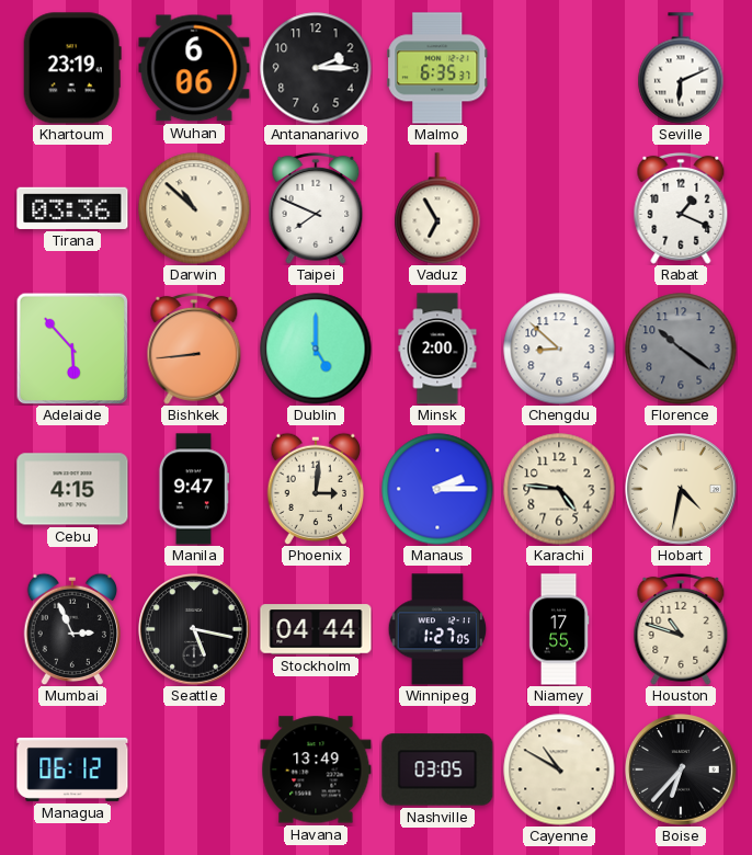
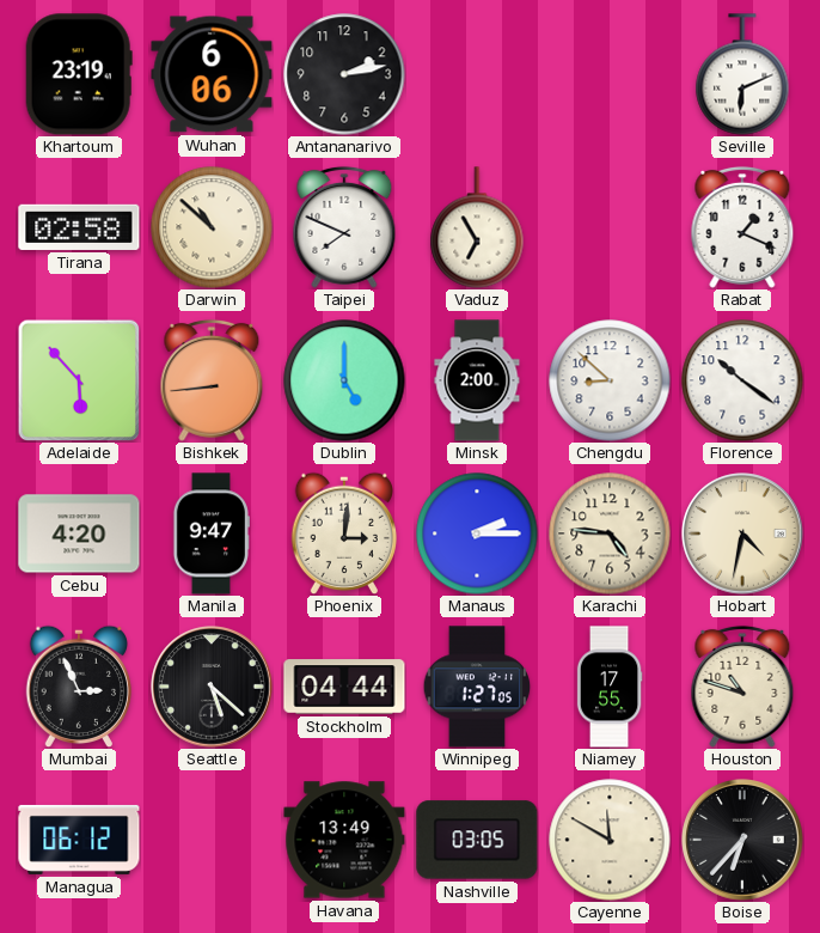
Antananarivo: 2:15 -> 2:13 (344, 74)
Malmo: 6:35 -> none (437, 68)
Tirana: 03:36 -> 02:58 (79, 227)
Florence dial: grey -> white (742, 380)
Cebu: 4:15 -> 4:20 (79, 533)
Seattle: 5:17 -> 5:22 (212, 687)
Cayenne: 10:50 -> 11:50 (610, 840)
